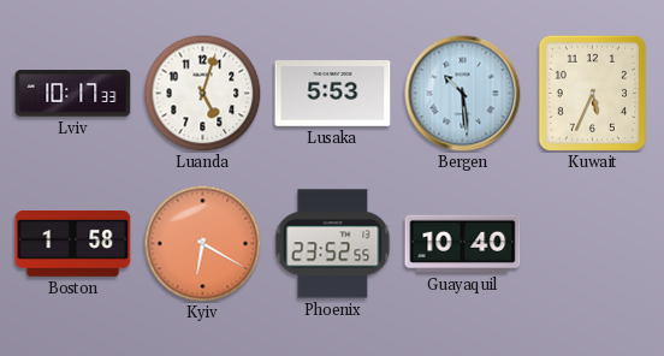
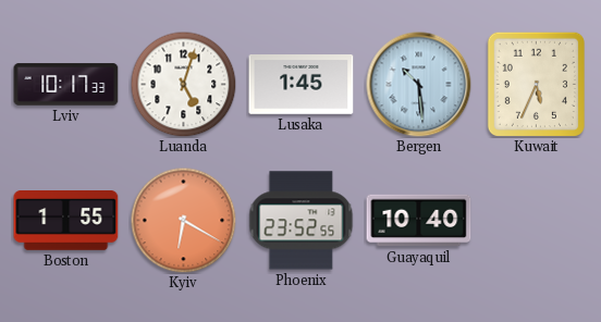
Lusaka: 5:53 -> 1:45 (302, 85)
Boston: 1:58 -> 1:55 (66, 221)
